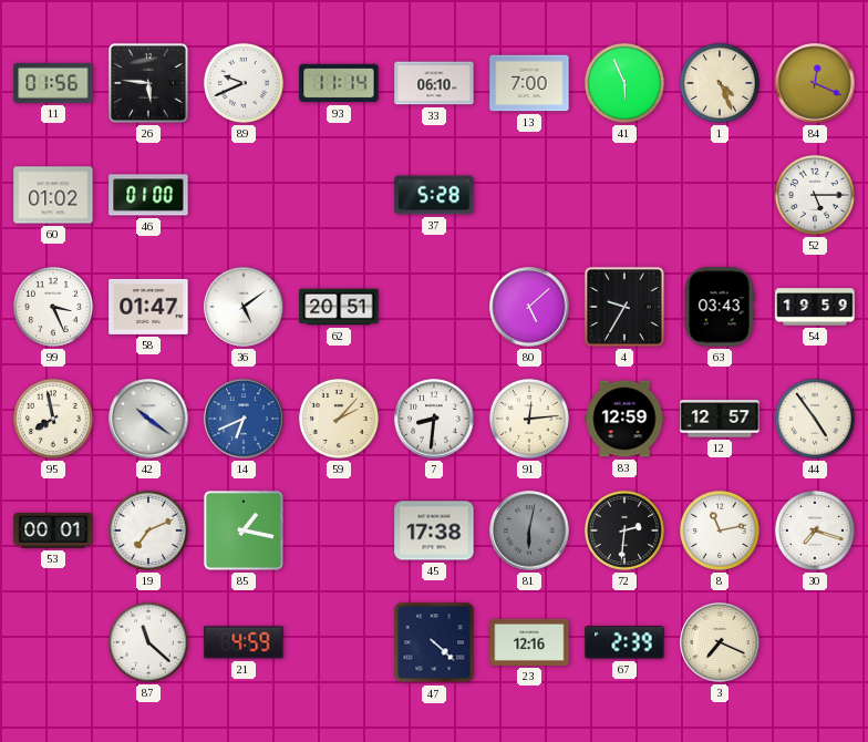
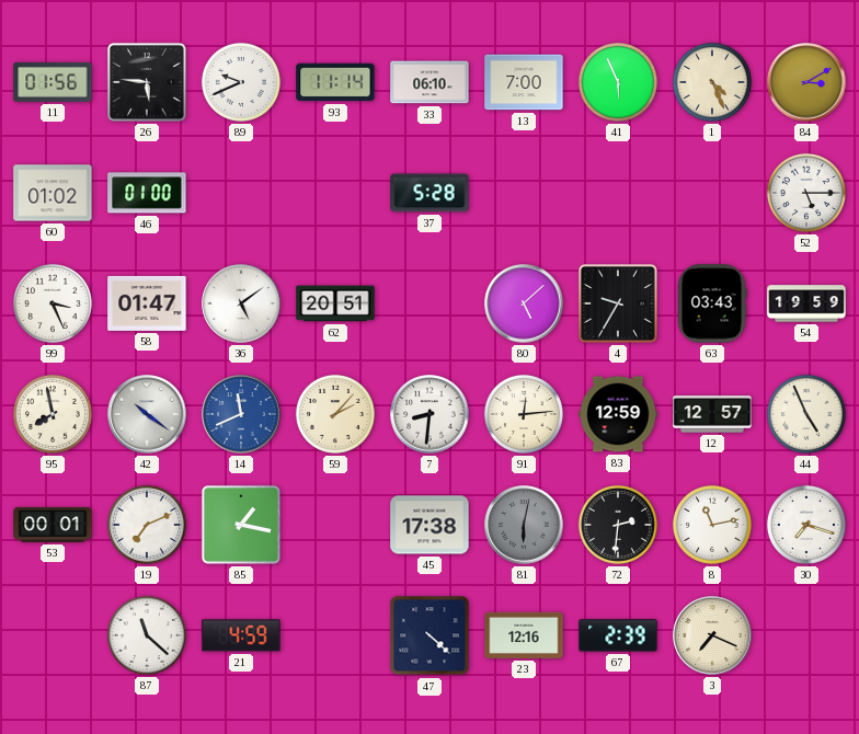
84: 12:19 -> 3:10 (806, 82)
14: 6:41 -> 11:41 (241, 414)
44: 4:54 -> 4:56 (806, 414)
